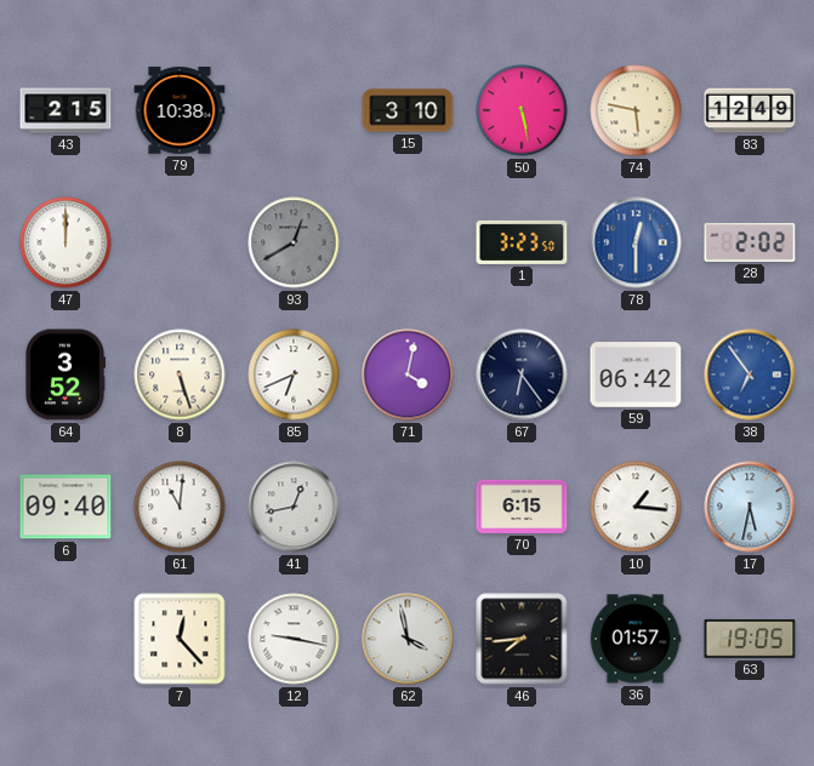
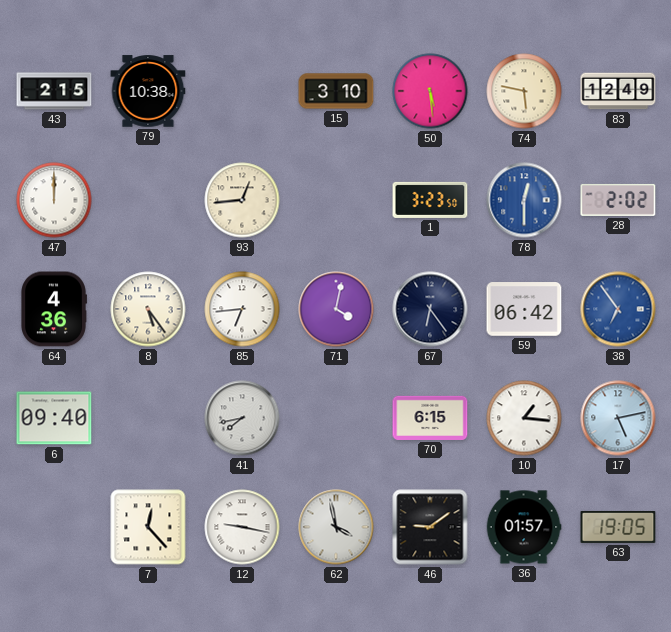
50: 5:28 -> 5:29 (430, 91)
93: 12:40 -> 12:44 (242, 200)
93 dial: grey -> cream (242, 200)
64: 3:52 -> 4:36 (54, 309)
8: 5:27 -> 5:24 (148, 309)
85: 6:41 -> 6:44 (242, 309)
61: 11:01 -> none (180, 507)
41: 12:43 -> 7:43 (242, 418)
17: 5:32 -> 5:13 (618, 418)
46: 7:44 -> 9:09 (430, 527)
